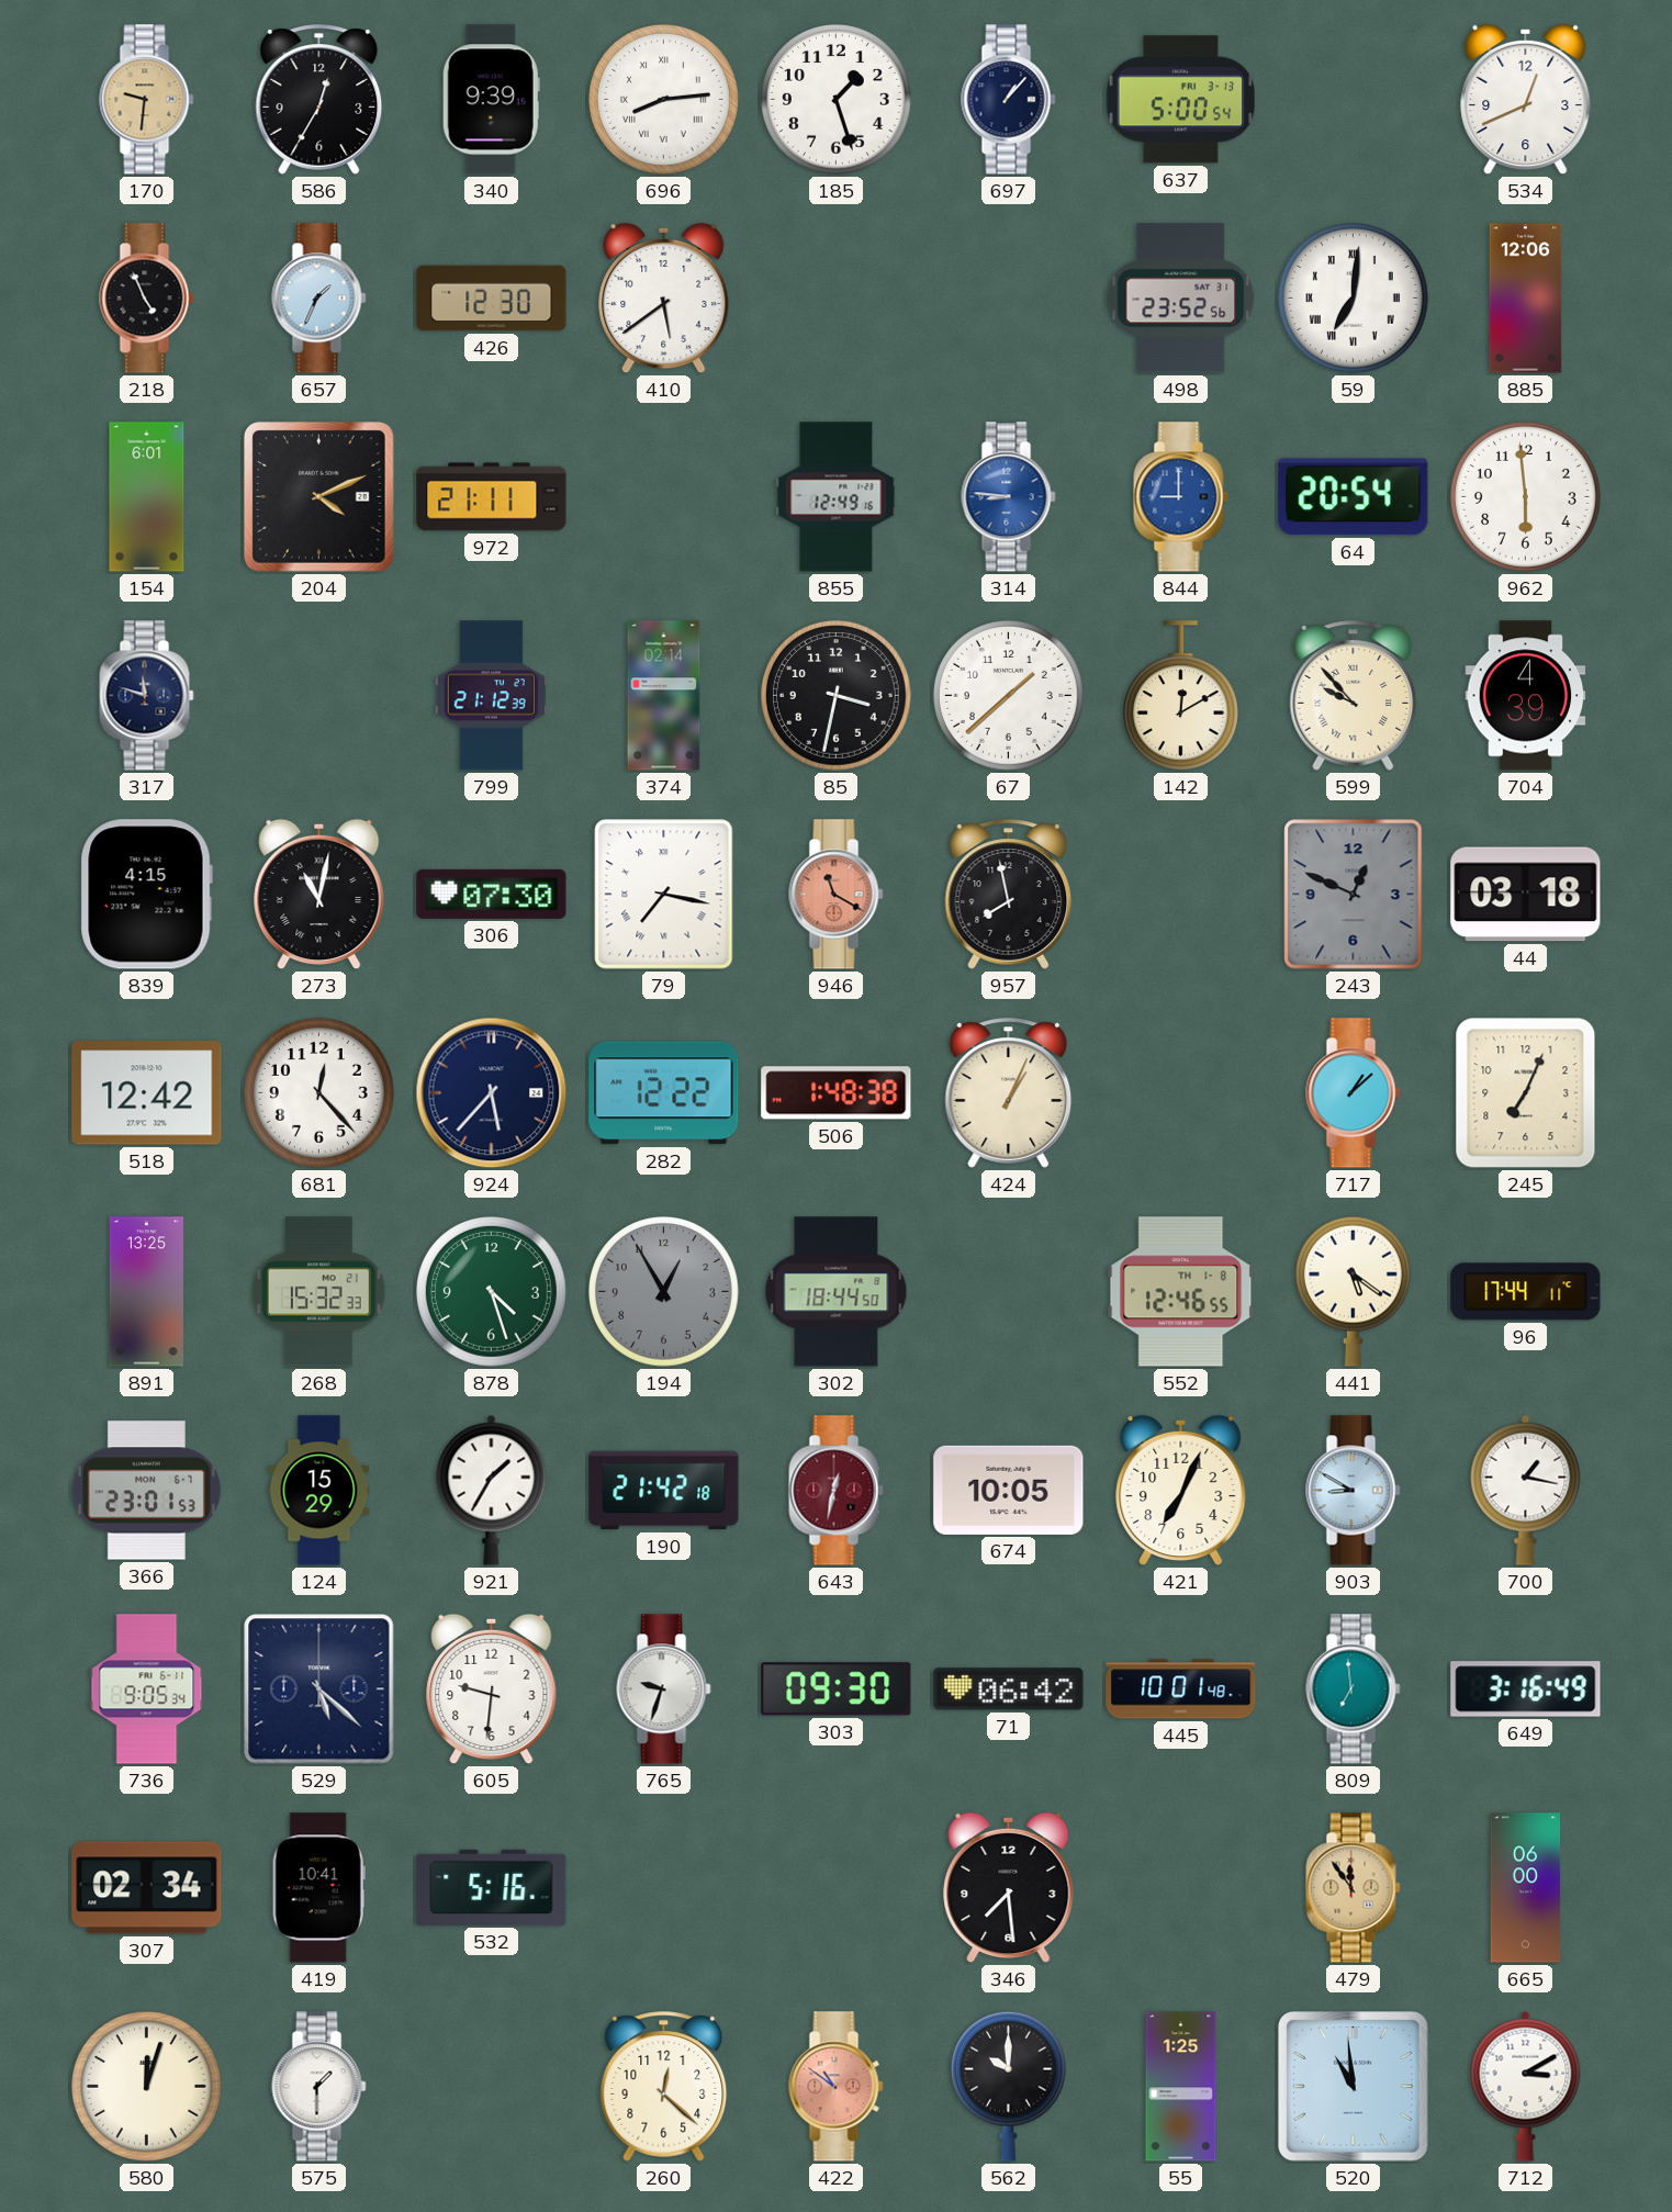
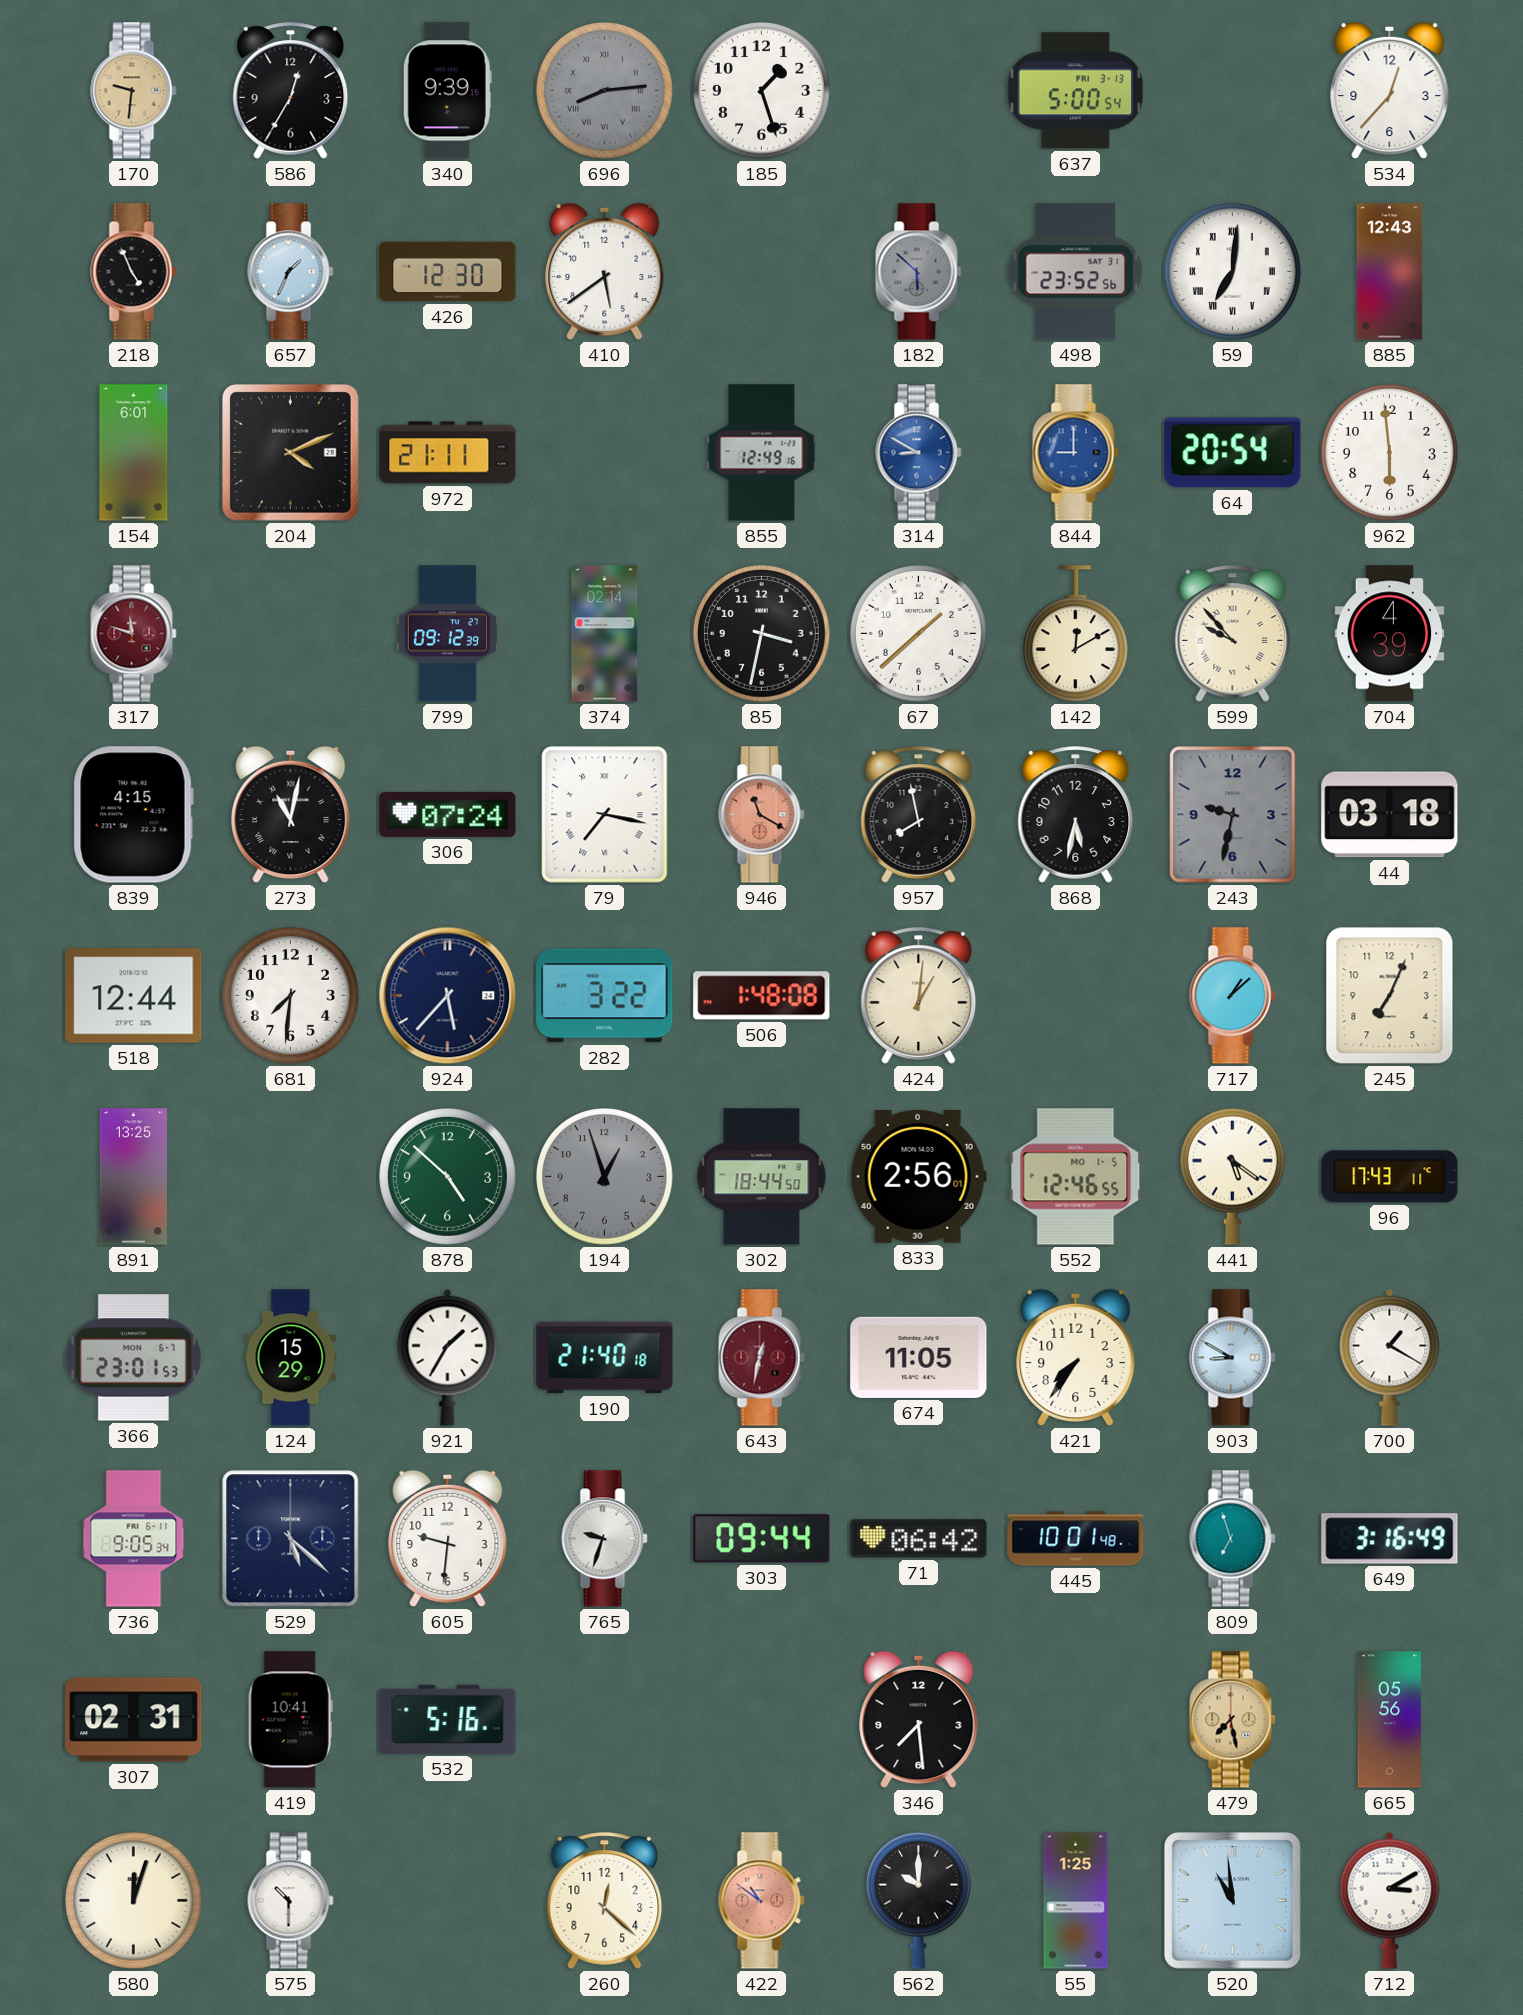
696 dial: white -> grey (605, 91)
697: 1:07 -> none (1009, 100)
534: 12:41 -> 12:37 (1390, 91)
182: none -> 5:52 (919, 272)
885: 12:06 -> 12:43 (1390, 272)
314: 8:46 -> 8:50 (919, 453)
317 dial: navy -> burgundy (134, 634)
799: 21:12 -> 09:12 (447, 634)
306: 07:30 -> 07:24 (448, 814)
868: none -> 5:32 (1076, 815)
243: 12:49 -> 9:32 (1233, 815)
518: 12:42 -> 12:44 (134, 996)
681: 12:23 -> 7:31 (291, 996)
282: 12:22 -> 3:22 (605, 996)
506: 1:48:38 -> 1:48:08 (762, 996)
424: 1:04 -> 1:01 (919, 996)
268: 15:32 -> none (318, 1292)
878: 4:27 -> 4:52 (448, 1177)
194: 12:55 -> 12:57 (605, 1177)
833: none -> 2:56 (918, 1176)
552 date: TH 1-8 -> MO 1-5 (1076, 1177)
96: 17:44 -> 17:43 (1390, 1177)
190: 21:42 -> 21:40 (605, 1358)
674: 10:05 -> 11:05 (919, 1357)
421: 7:04 -> 7:36 (1076, 1358)
700: 1:17 -> 1:20 (1390, 1357)
303: 09:30 -> 09:44 (762, 1539)
809: 6:59 -> 6:57 (1233, 1539)
307: 02:34 -> 02:31 (134, 1720)
479: 11:54 -> 7:28 (1233, 1720)
665: 06:00 -> 05:56 (1390, 1720)
575: 1:30 -> 10:30 (291, 1901)
